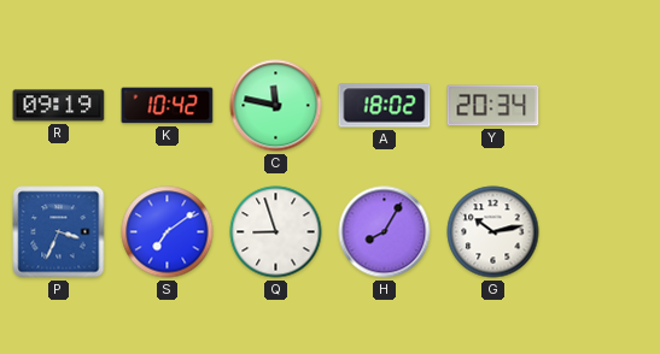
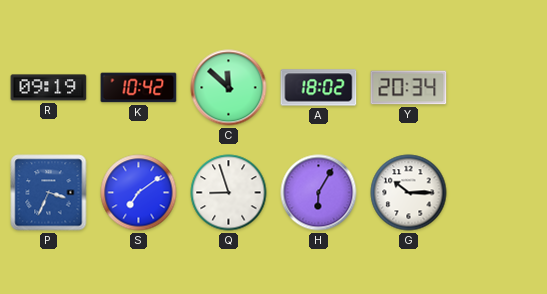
C: 11:47 -> 11:52 (229, 88)
H: 8:05 -> 6:05 (319, 193)
G: 10:13 -> 10:15 (409, 193)
